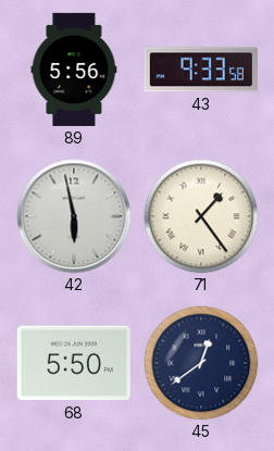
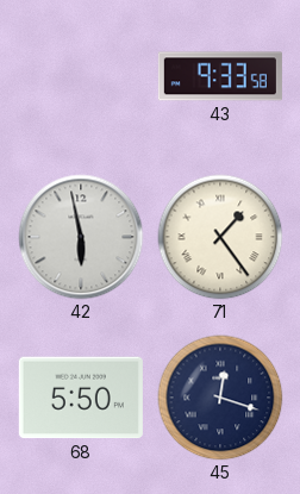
89: 5:56 -> none (74, 70)
45: 12:39 -> 12:18 (220, 398)
